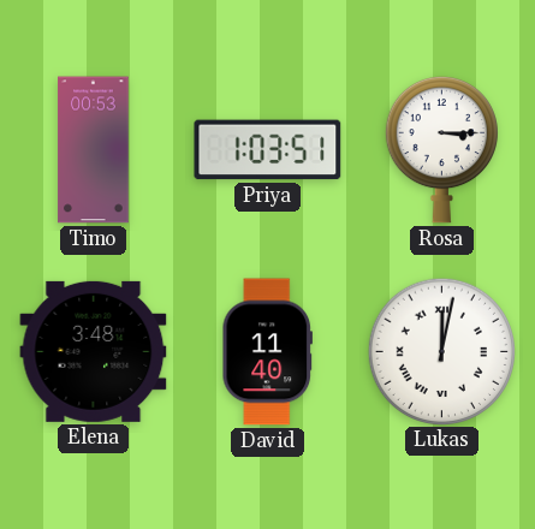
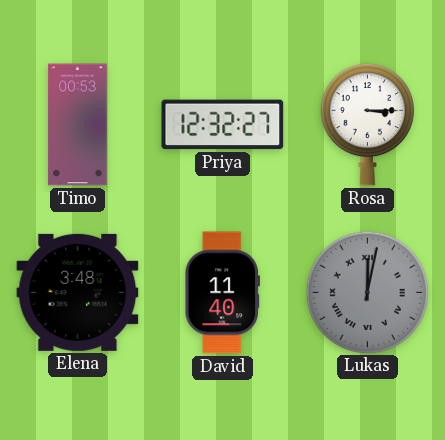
Priya: 1:03 -> 12:32 (223, 125)
Lukas dial: white -> grey (367, 292)
